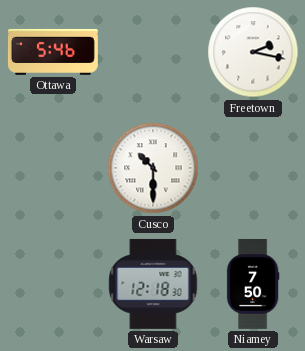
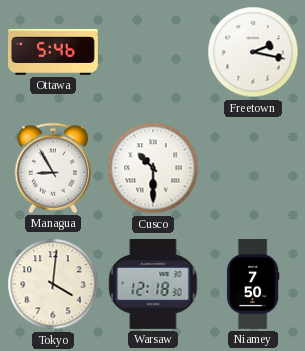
Managua: none -> 8:55 (53, 168)
Tokyo: none -> 4:01 (53, 284)
